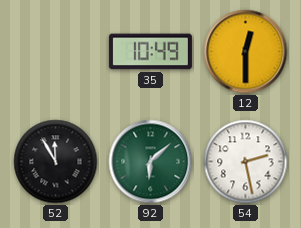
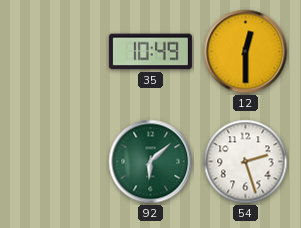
52: 11:55 -> none (56, 162)
54: 2:28 -> 2:27 (246, 162)
